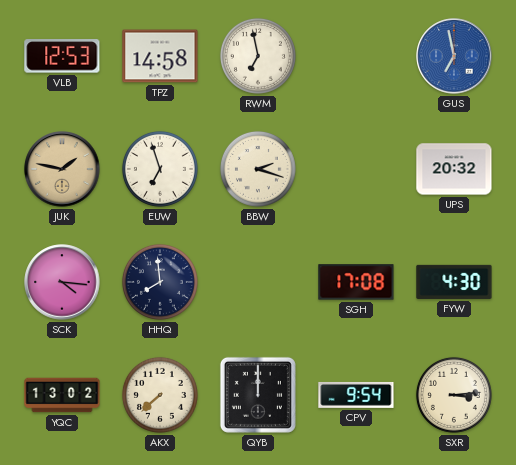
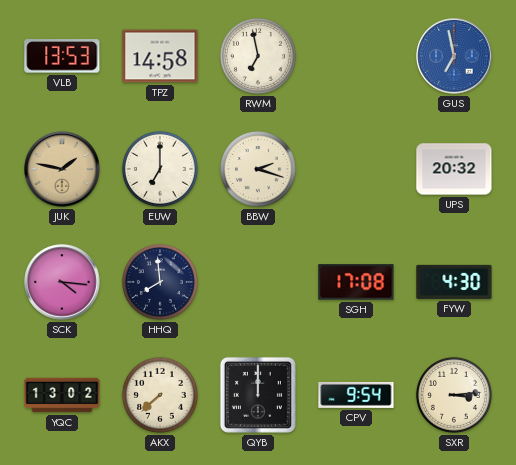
VLB: 12:53 -> 13:53 (62, 56)
EUW: 6:57 -> 7:00 (160, 169)
